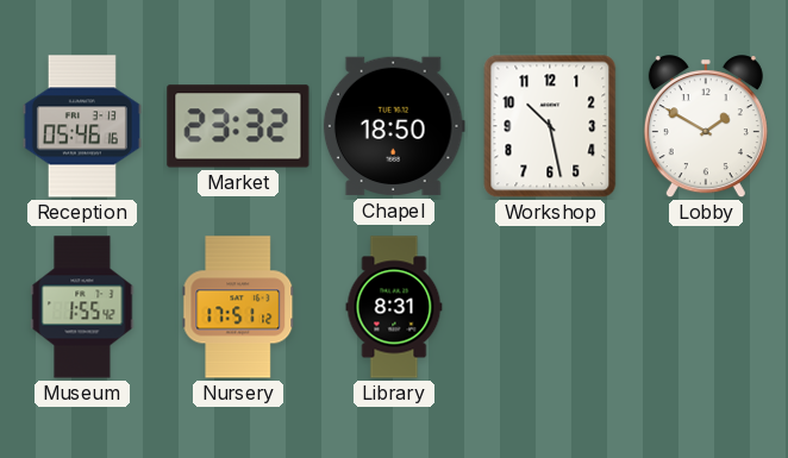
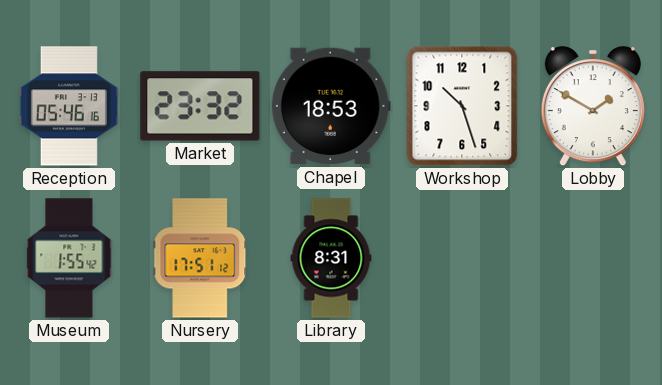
Chapel: 18:50 -> 18:53 (331, 106)
Workshop: 10:28 -> 10:27 (462, 106)
